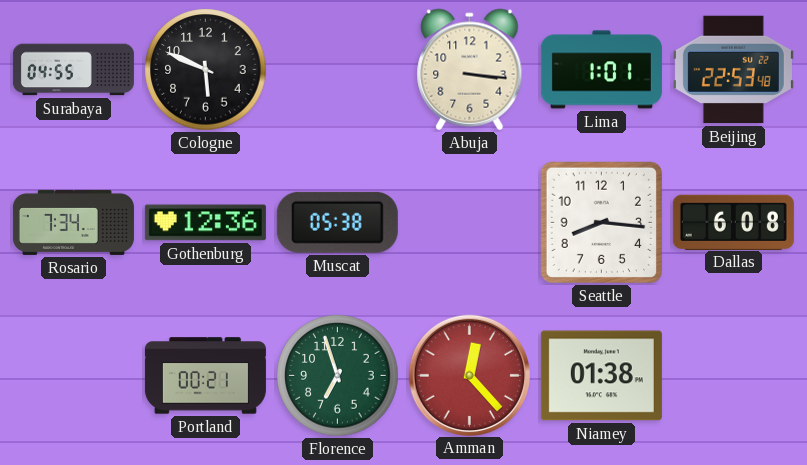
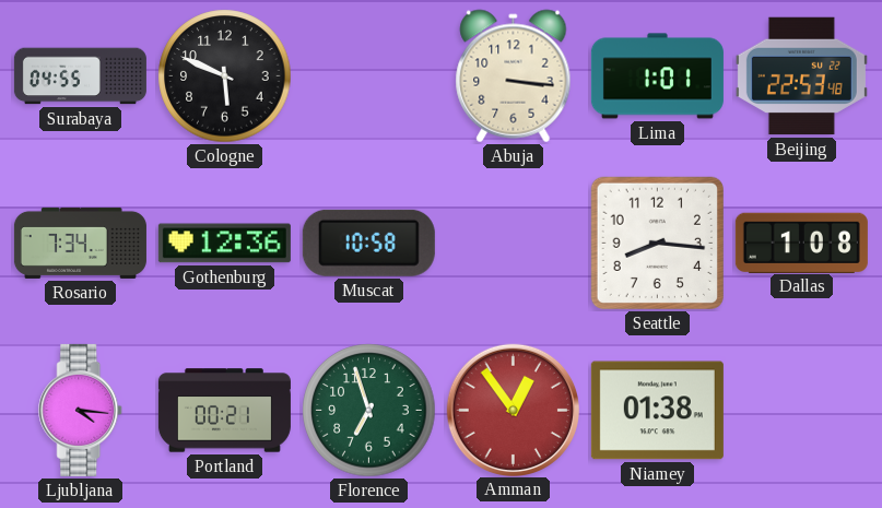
Muscat: 05:38 -> 10:58 (368, 243)
Dallas: 6:08 -> 1:08 (801, 243)
Ljubljana: none -> 4:16 (81, 410)
Amman: 12:23 -> 12:54 (513, 410)
